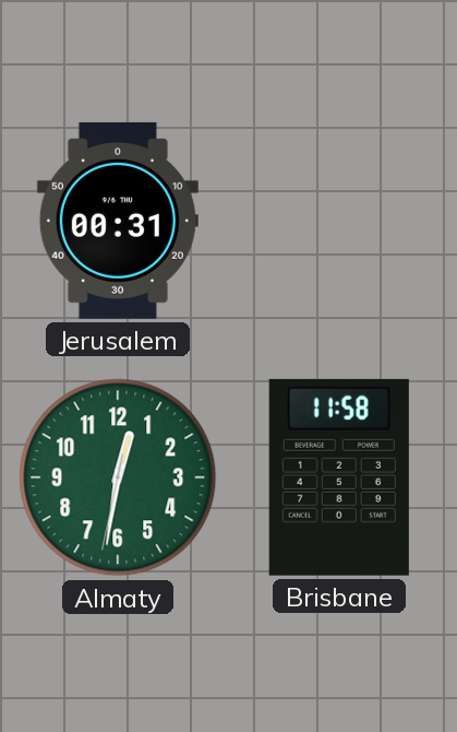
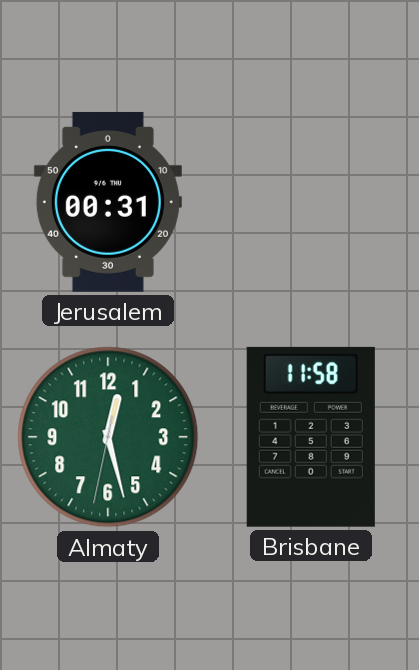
Almaty: 12:31 -> 12:27 (108, 437)
